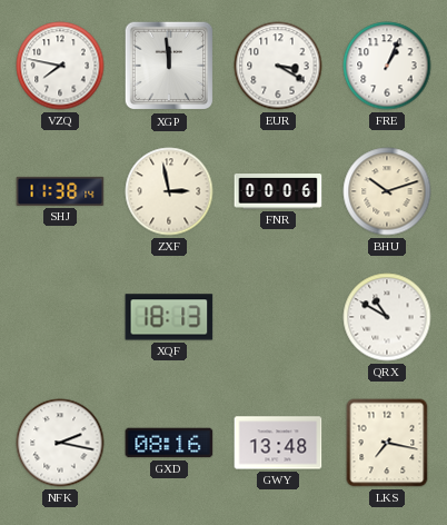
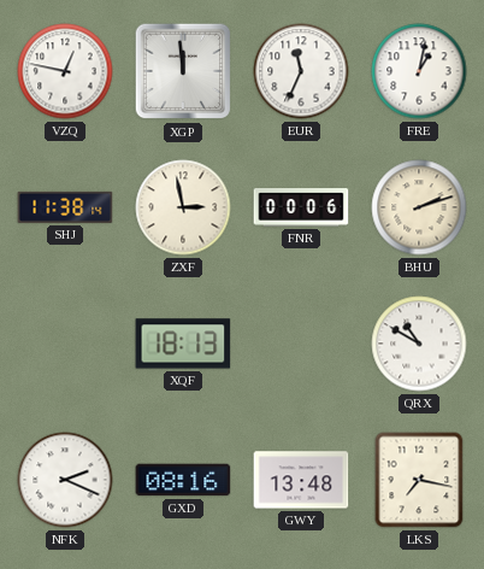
VZQ: 7:47 -> 12:47 (65, 71)
EUR: 3:20 -> 11:34 (301, 71)
FRE: 1:04 -> 1:02 (419, 71)
BHU: 10:12 -> 2:12 (419, 207)
NFK: 2:17 -> 2:19 (65, 480)
